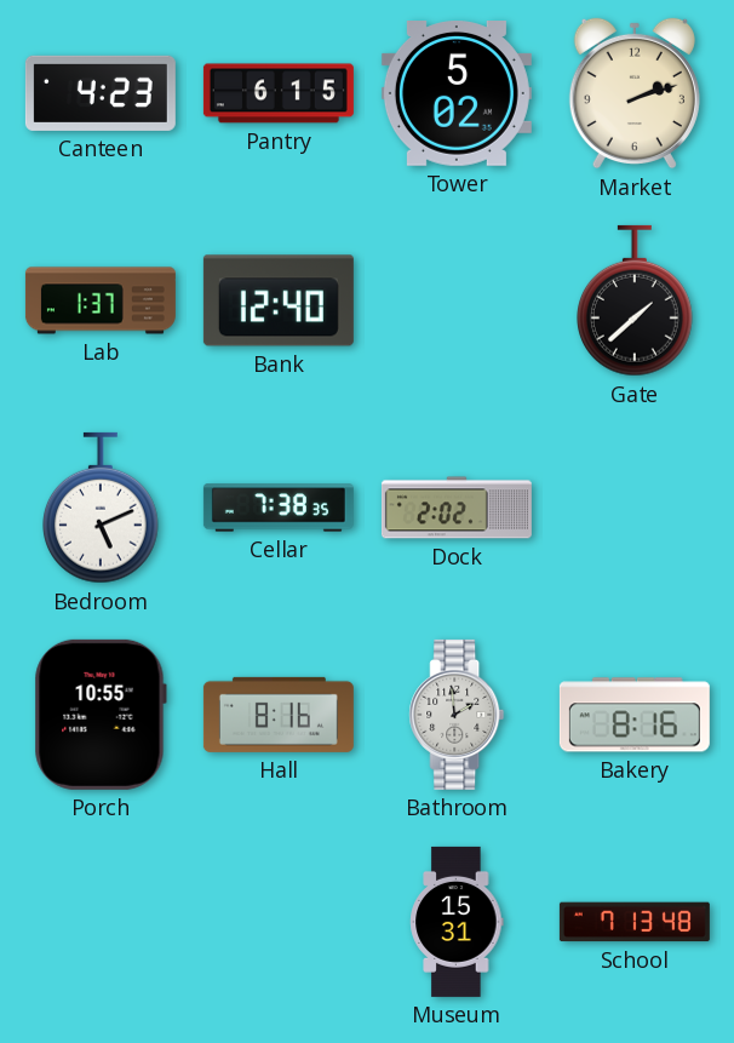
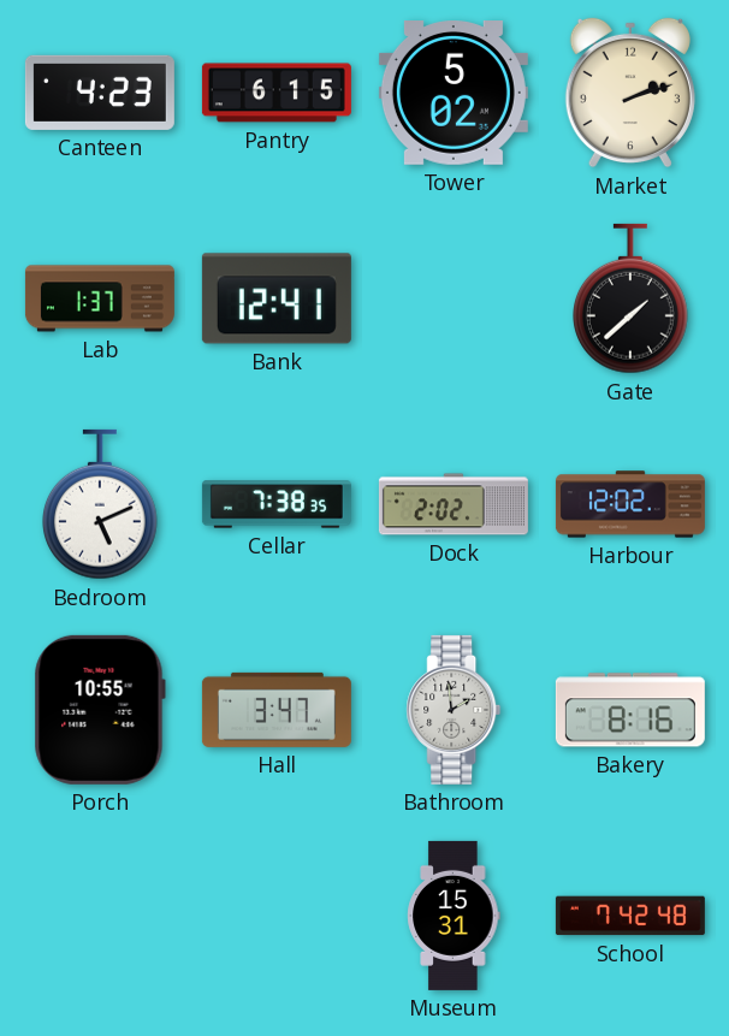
Bank: 12:40 -> 12:41 (277, 298)
Harbour: none -> 12:02 (630, 504)
Hall: 8:16 -> 3:47 (277, 710)
School: 7:13 -> 7:42 (630, 916)
